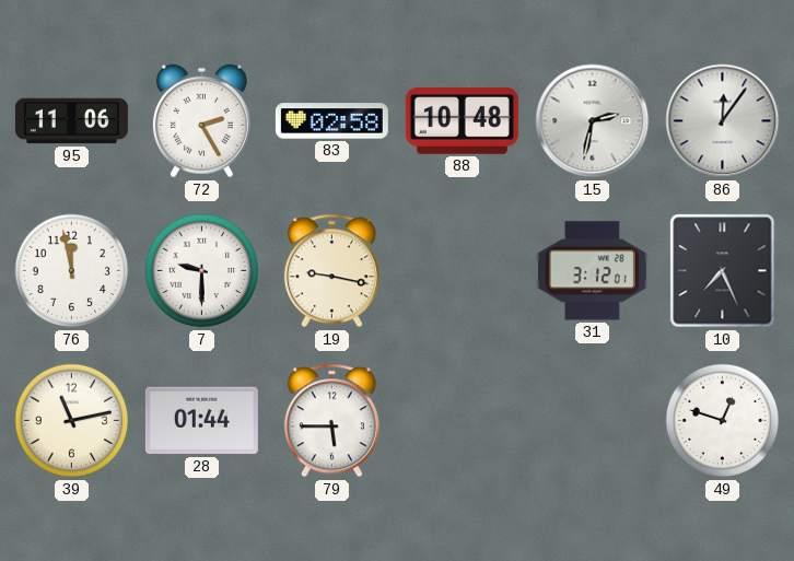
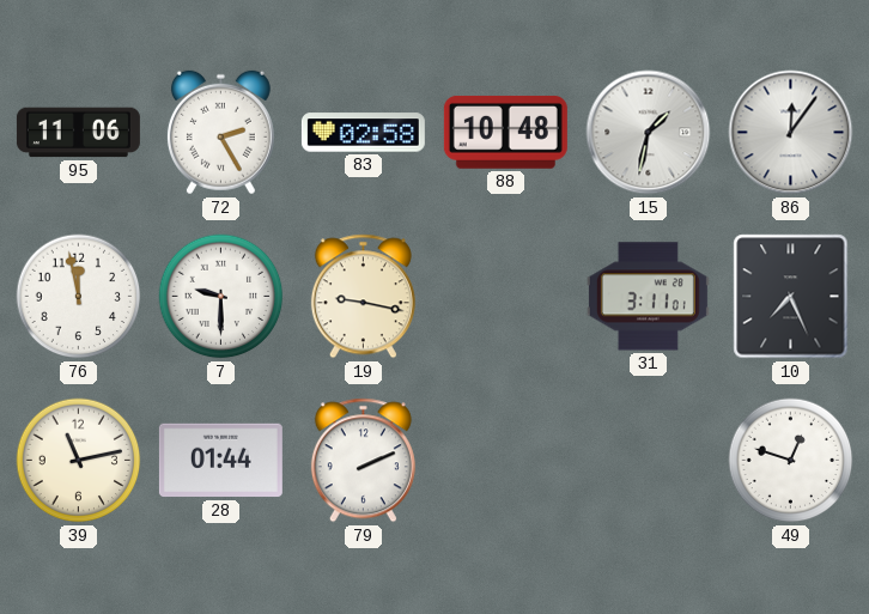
15: 2:32 -> 1:32 (649, 133)
31: 3:12 -> 3:11 (648, 297)
79: 5:45 -> 2:11 (363, 461)
